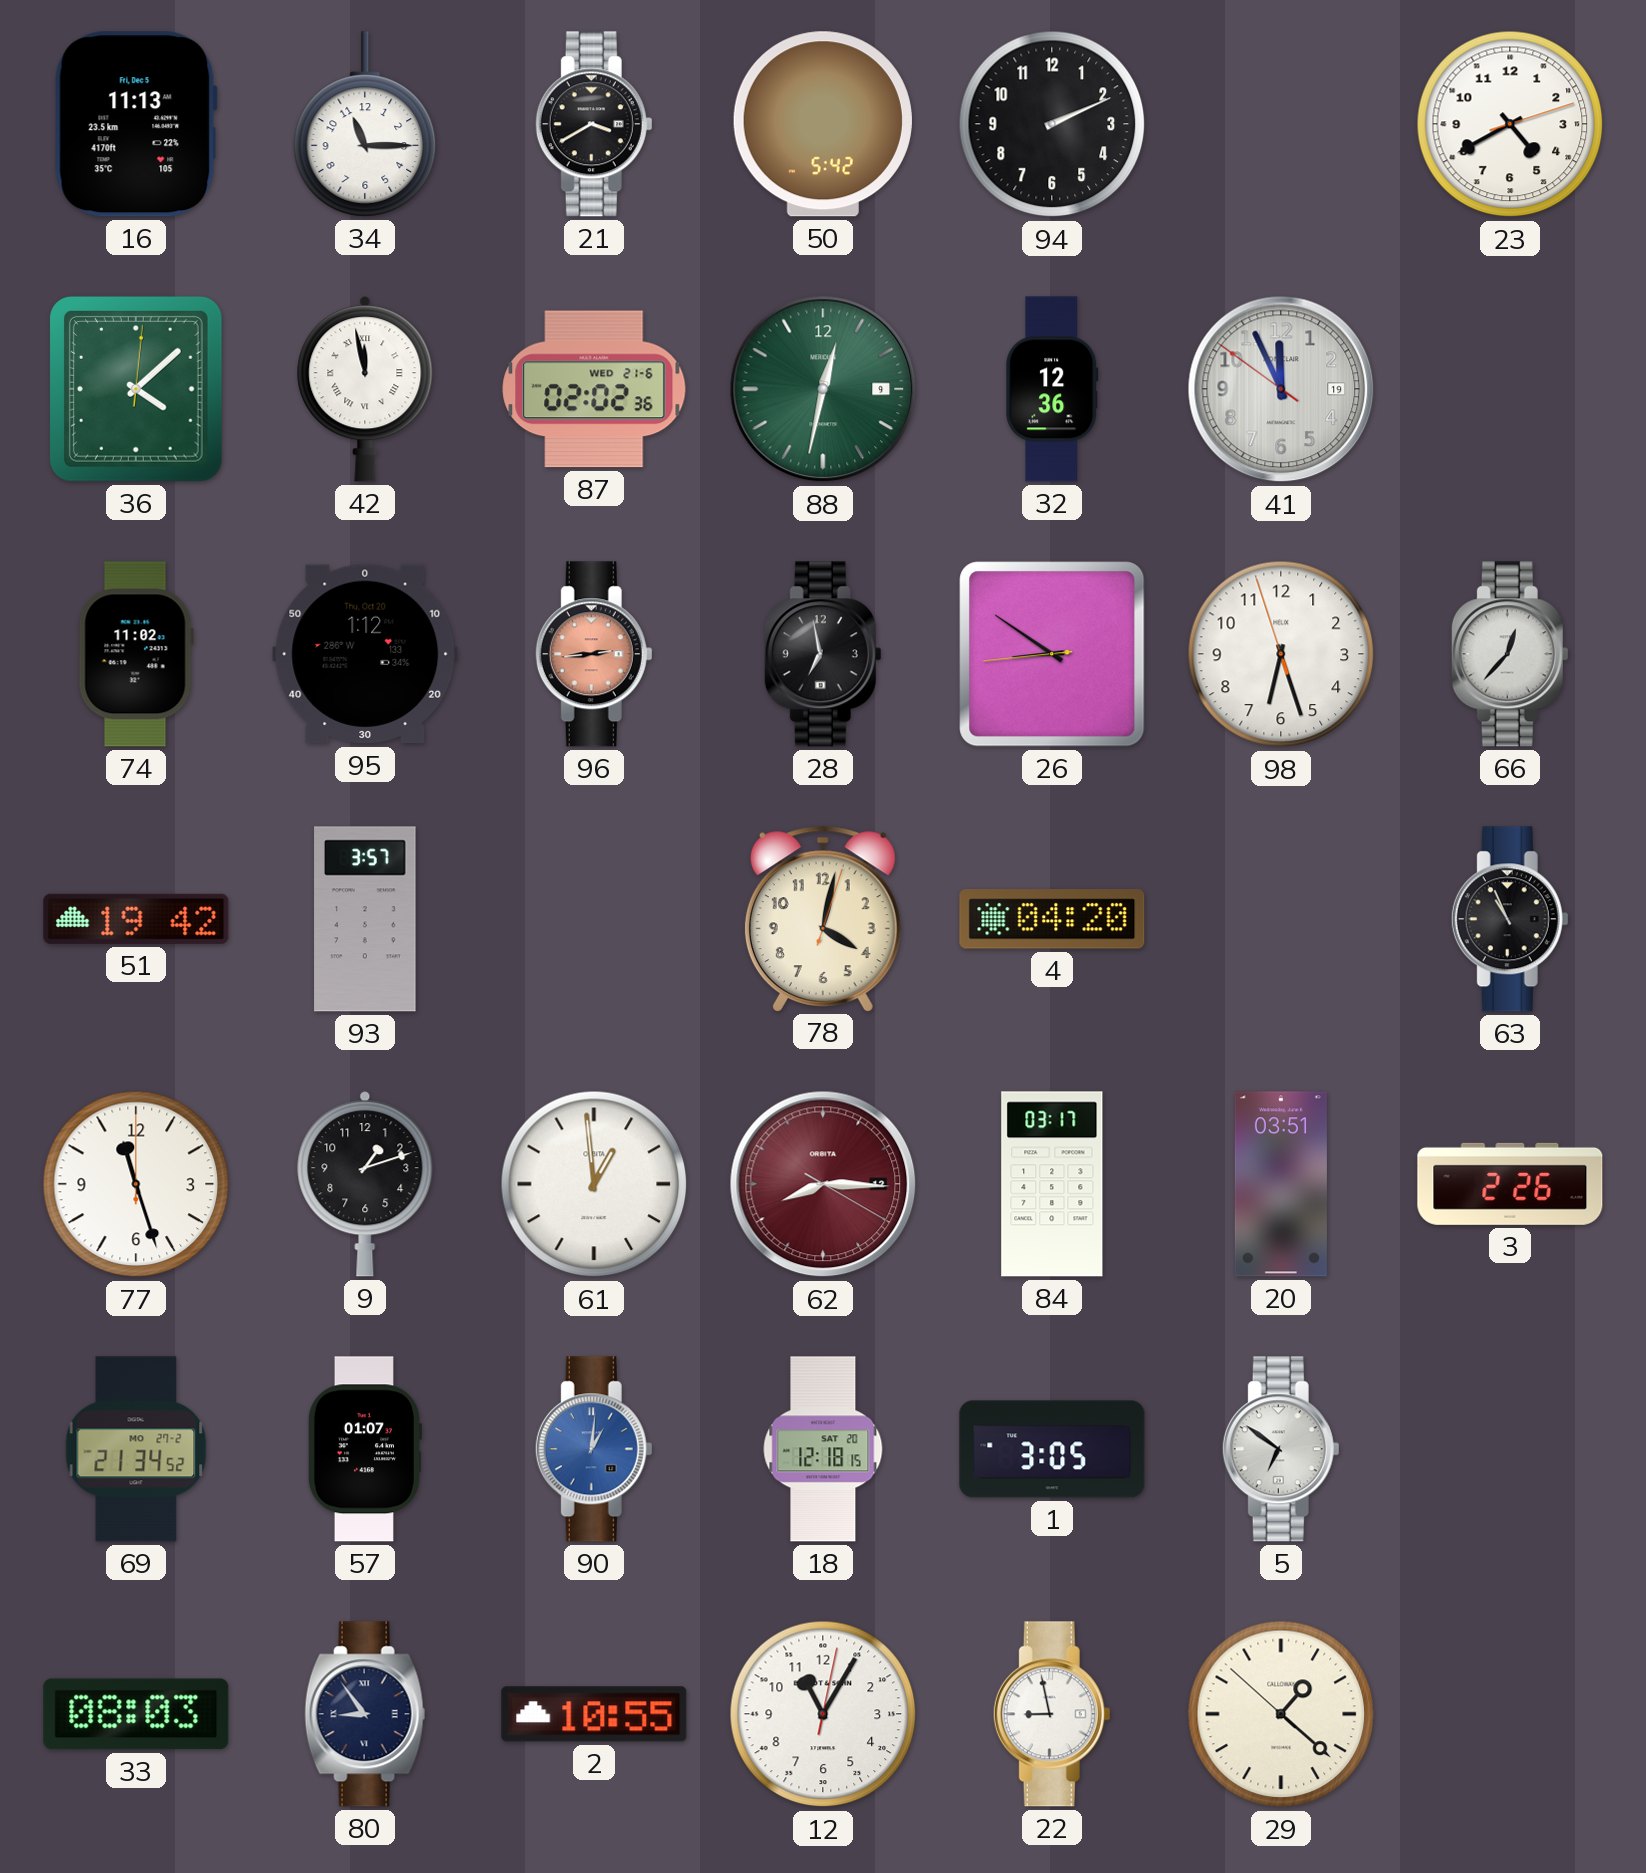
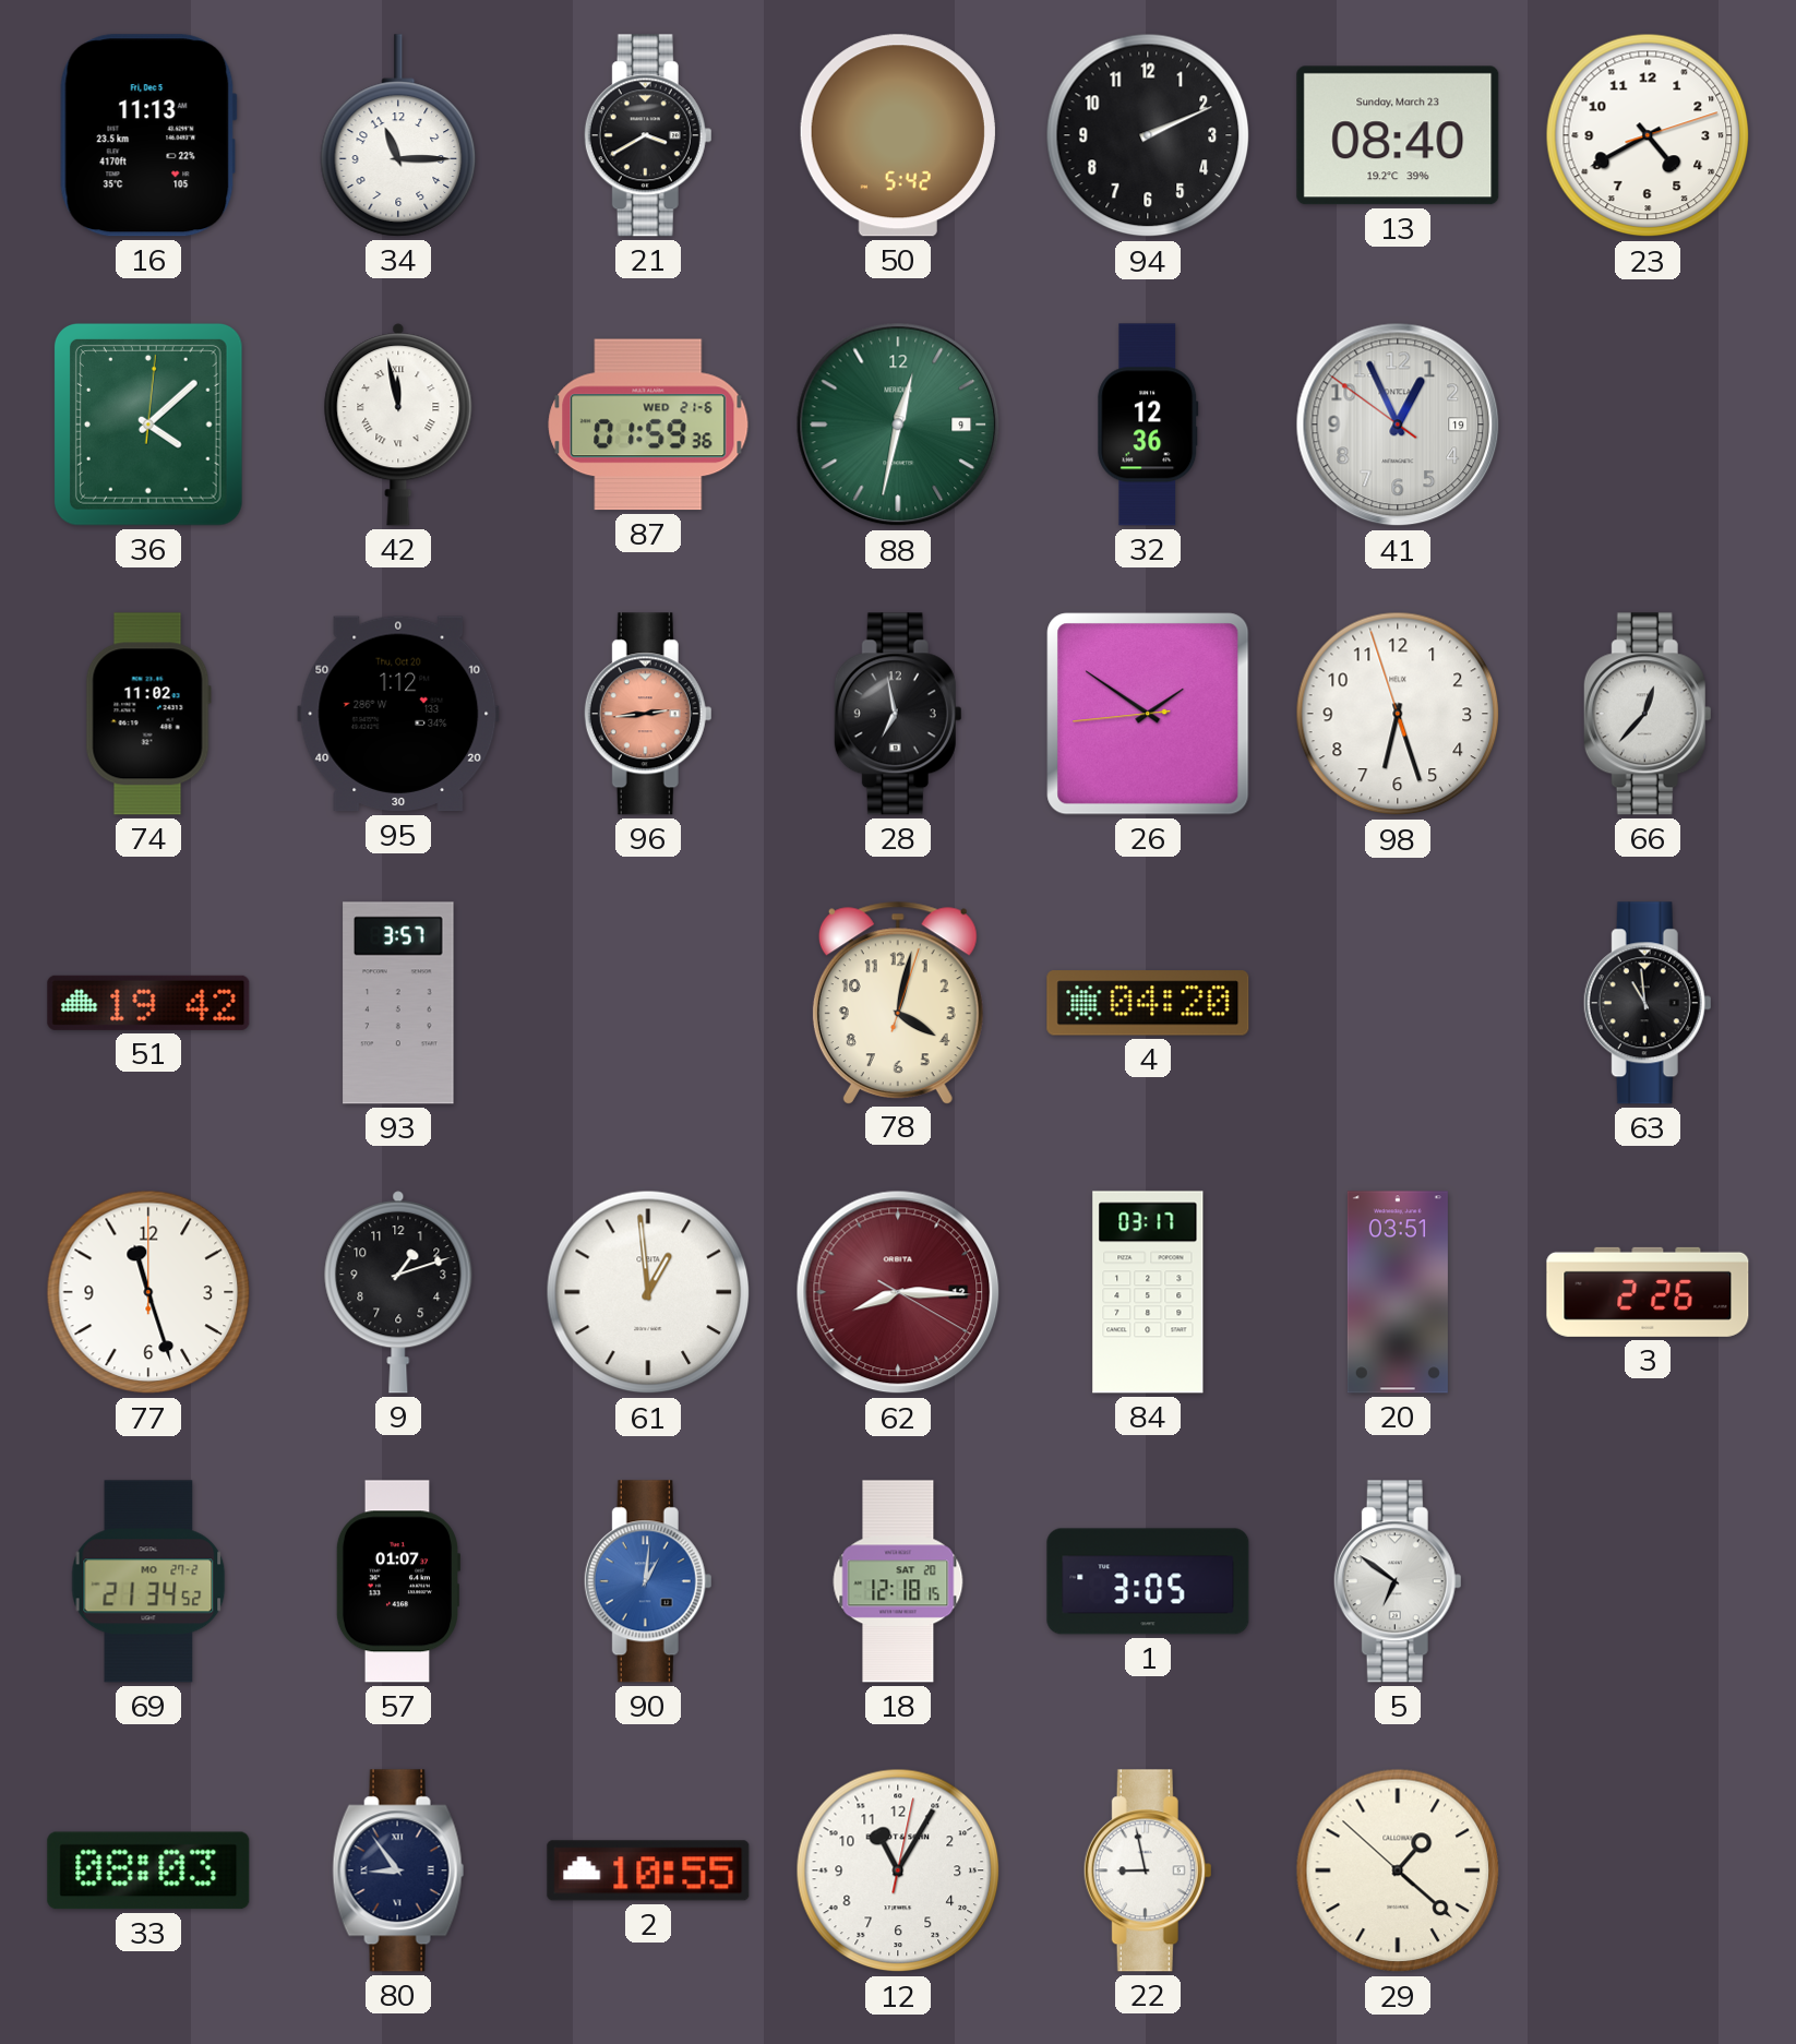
13: none -> 08:40 (1398, 135)
87: 02:02 -> 01:59 (648, 425)
41: 11:55 -> 12:55 (1398, 425)
26: 8:50 -> 1:50 (1148, 714)
63: 10:56 -> 10:59 (1648, 1003)
